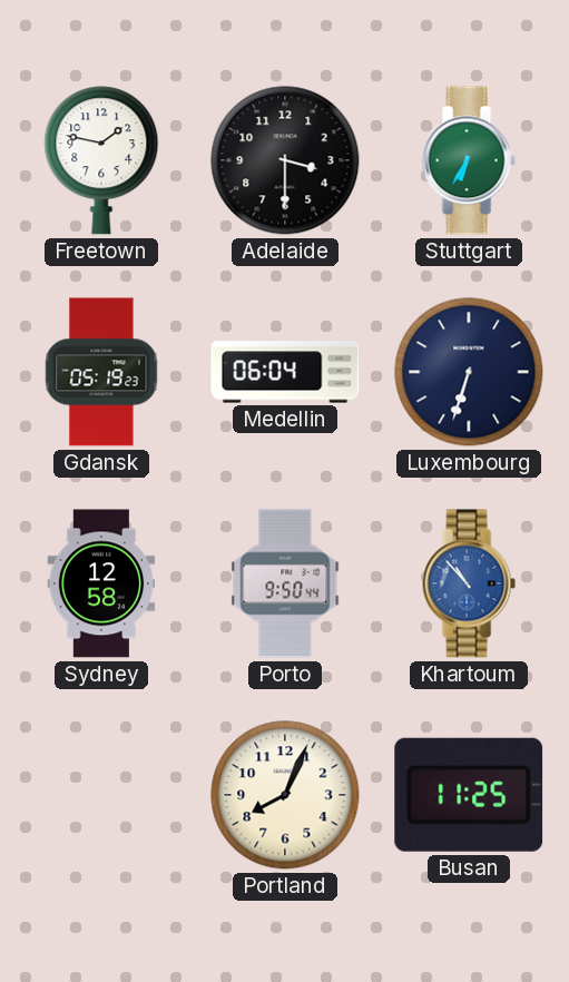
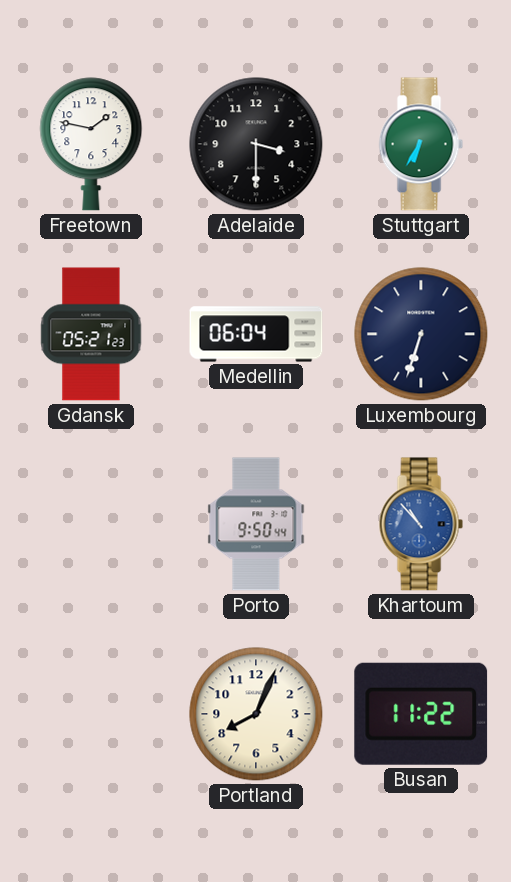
Gdansk: 05:19 -> 05:21 (91, 334)
Sydney: 12:58 -> none (101, 583)
Busan: 11:25 -> 11:22 (421, 714)
